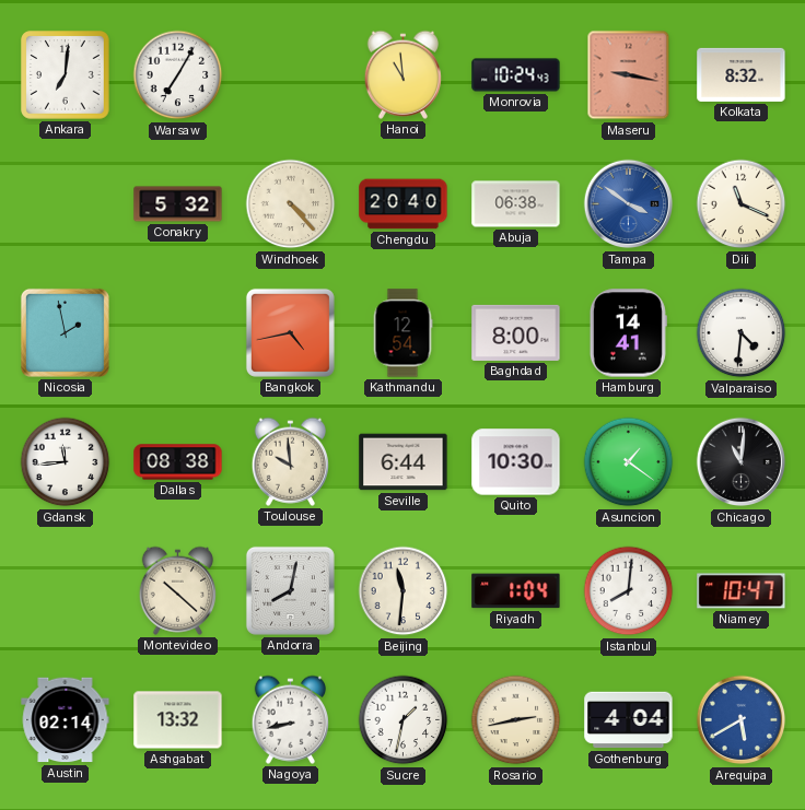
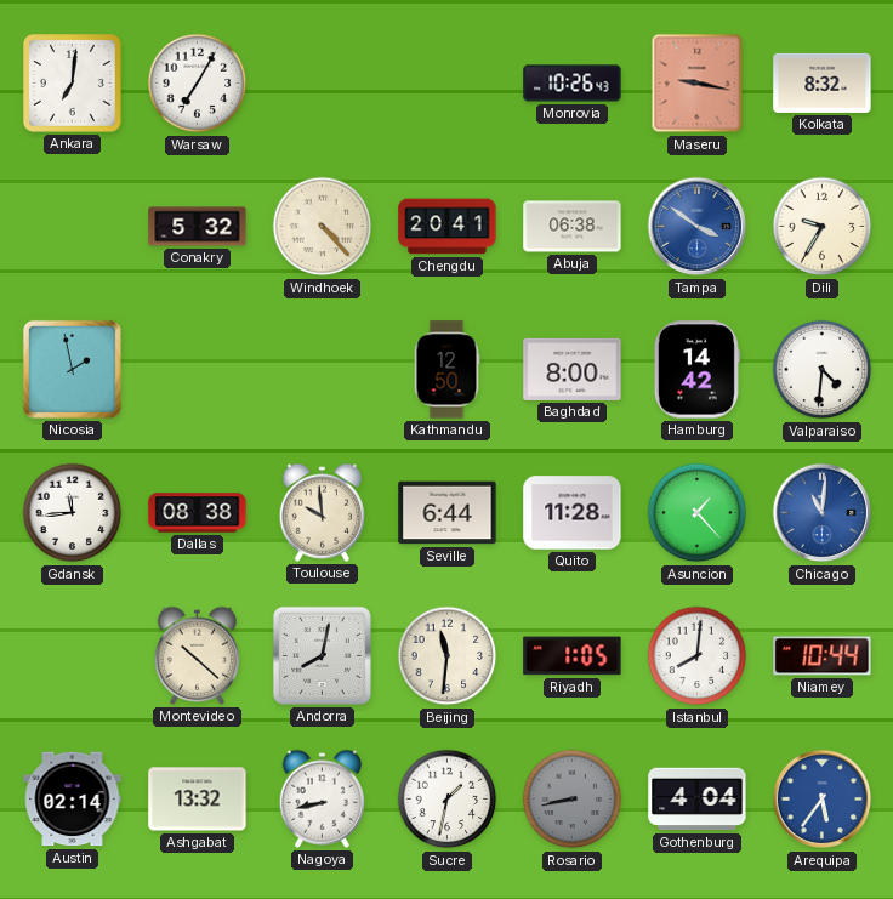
Hanoi: 10:59 -> none (402, 74)
Monrovia: 10:24 -> 10:26 (573, 84)
Chengdu: 20:40 -> 20:41 (448, 227)
Dili: 11:19 -> 9:35 (823, 227)
Bangkok: 4:43 -> none (290, 332)
Kathmandu: 12:54 -> 12:50 (447, 370)
Hamburg: 14:41 -> 14:42 (696, 370)
Quito: 10:30 -> 11:28 (573, 513)
Asuncion: 1:21 -> 1:23 (698, 513)
Chicago dial: black -> blue (823, 513)
Riyadh: 1:04 -> 1:05 (573, 656)
Niamey: 10:47 -> 10:44 (823, 656)
Rosario: 2:43 -> 8:43 (573, 800)
Rosario dial: cream -> grey (573, 800)
Arequipa: 5:40 -> 5:36 (823, 800)
